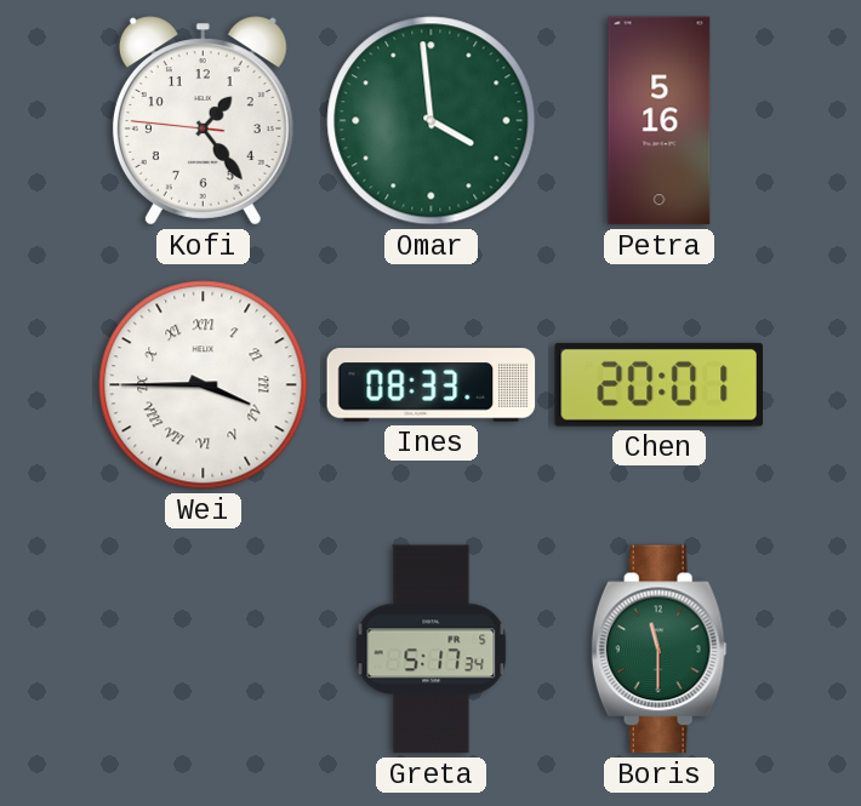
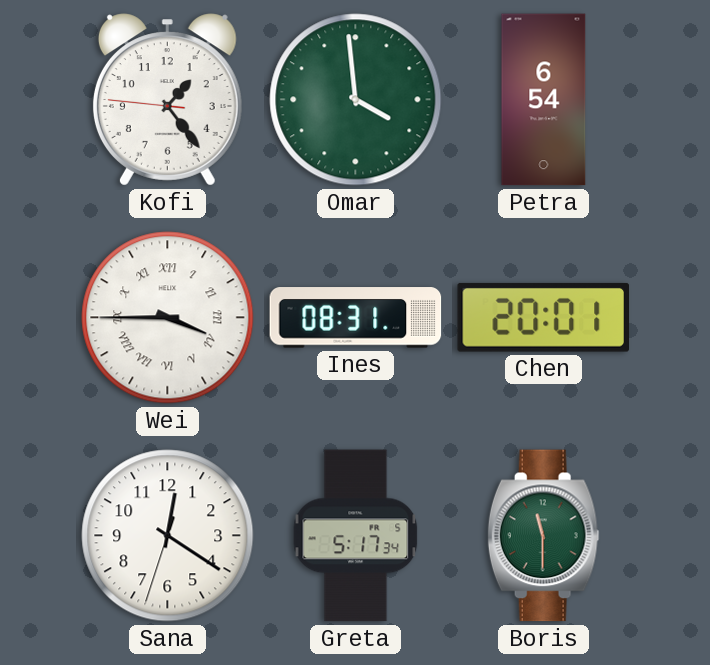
Petra: 5:16 -> 6:54 (544, 100)
Ines: 08:33 -> 08:31 (356, 318)
Sana: none -> 12:20 (168, 536)
